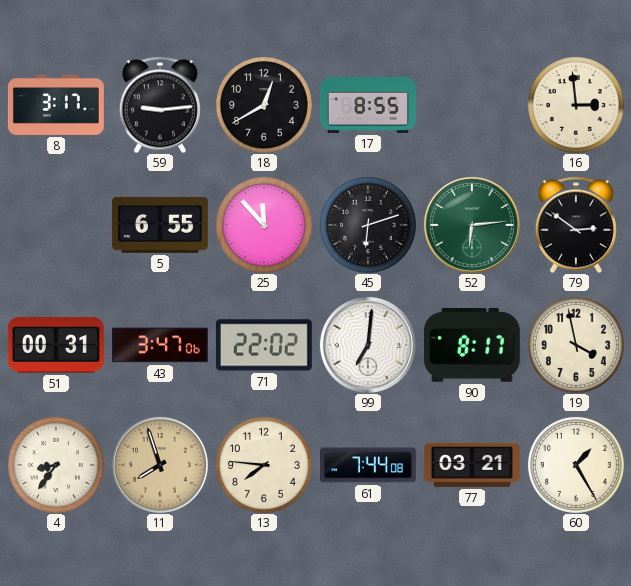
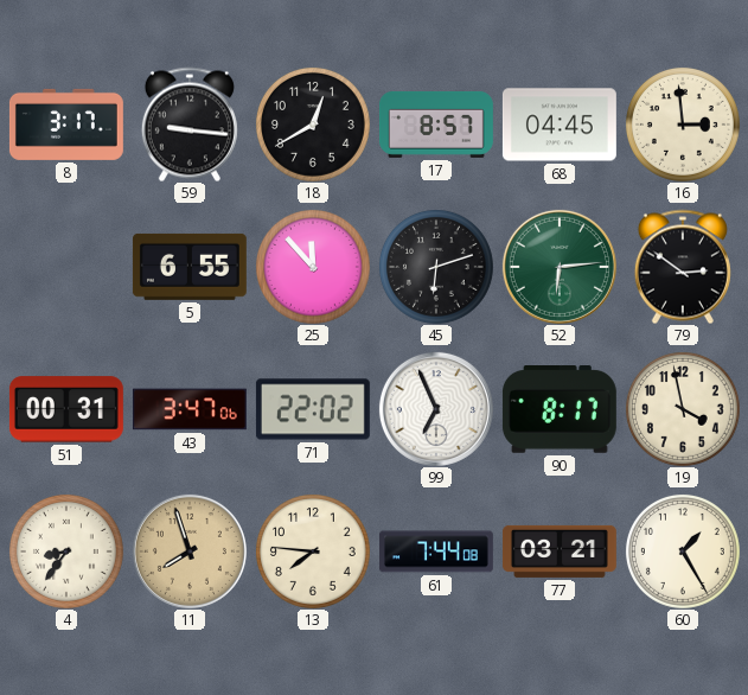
59: 9:14 -> 9:16 (190, 125)
17: 8:55 -> 8:57 (436, 125)
68: none -> 04:45 (560, 125)
99: 7:01 -> 6:56 (436, 409)
